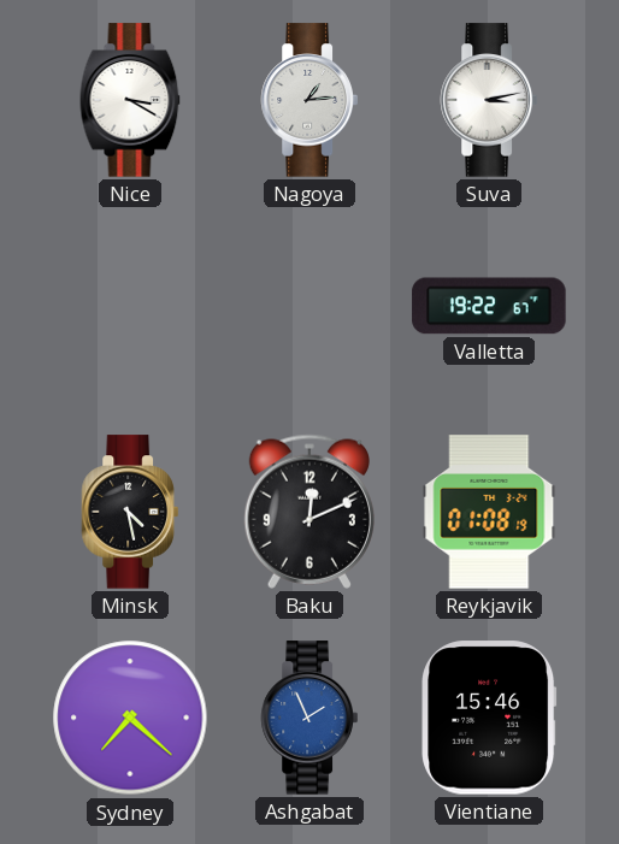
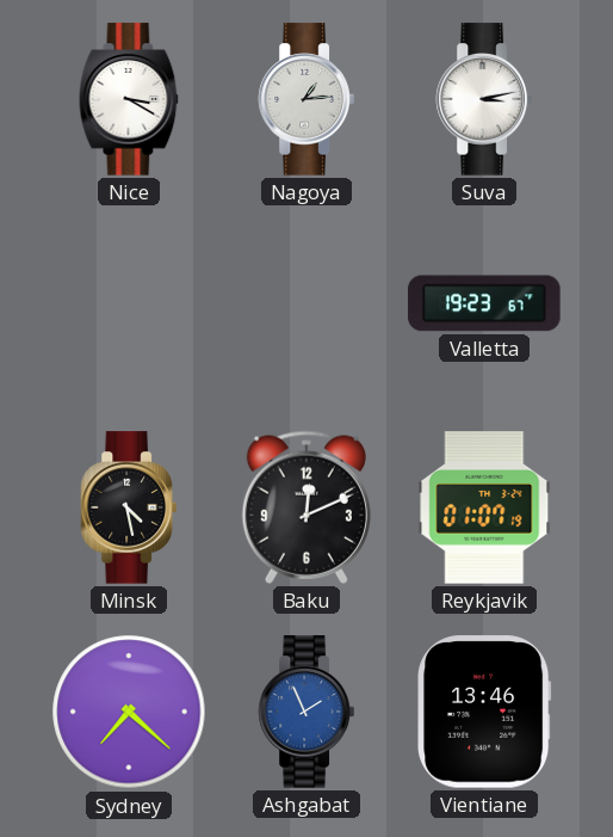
Valletta: 19:22 -> 19:23 (484, 303)
Reykjavik: 01:08 -> 01:07 (484, 507)
Vientiane: 15:46 -> 13:46 (484, 712)
